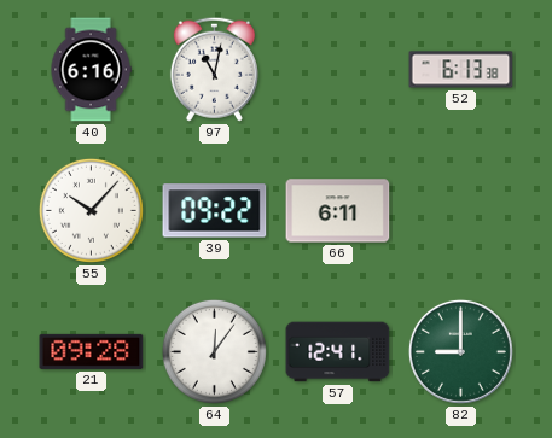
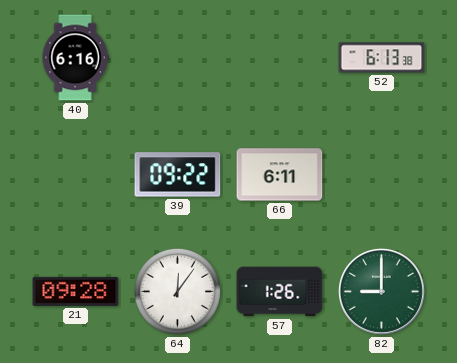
97: 11:02 -> none (214, 69)
55: 10:07 -> none (91, 210)
57: 12:41 -> 1:26 (280, 292)
